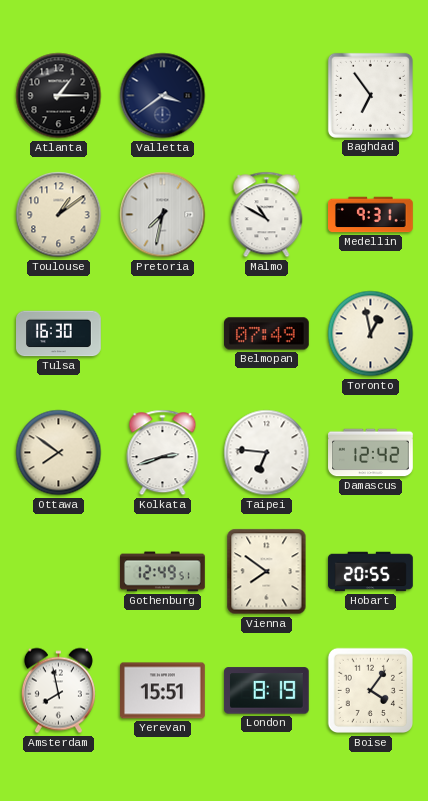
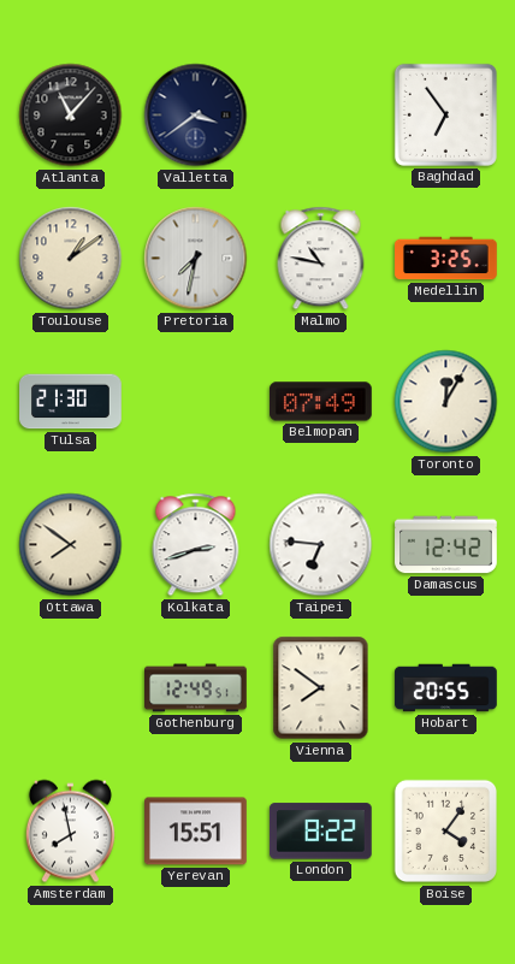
Atlanta: 1:15 -> 11:07 (71, 116)
Malmo: 10:50 -> 10:47 (321, 259)
Medellin: 9:31 -> 3:25 (446, 259)
Tulsa: 16:30 -> 21:30 (71, 402)
Toronto: 12:58 -> 12:05 (446, 402)
London: 8:19 -> 8:22 (320, 832)
